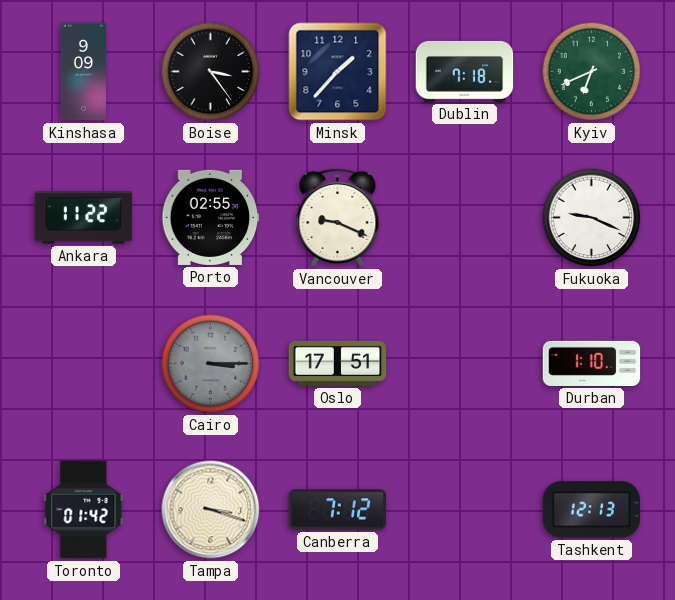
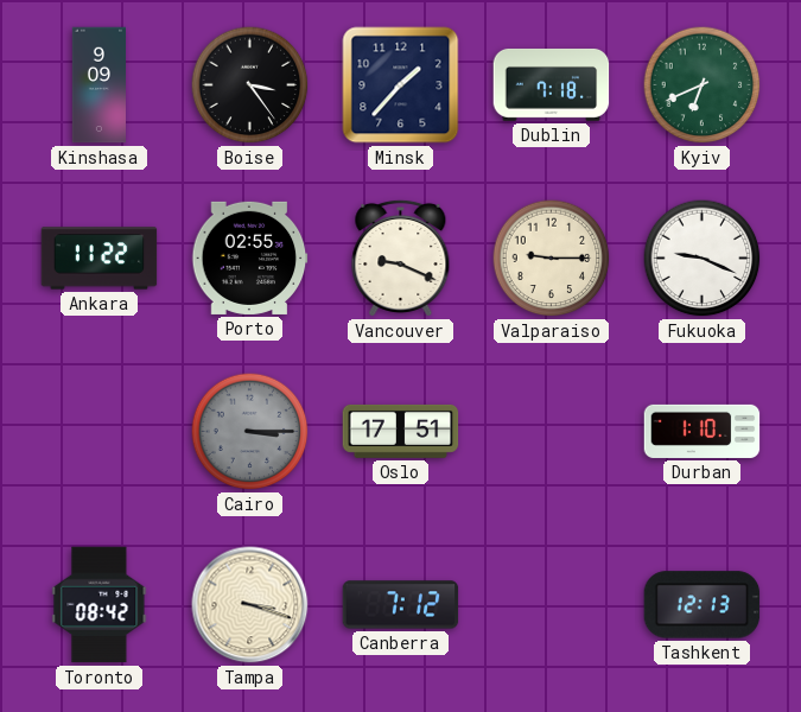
Valparaiso: none -> 9:15 (552, 259)
Toronto: 01:42 -> 08:42 (100, 605)
